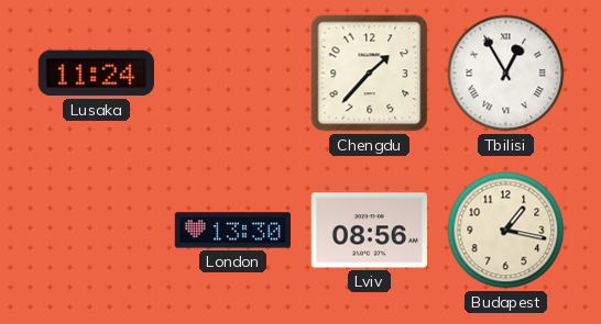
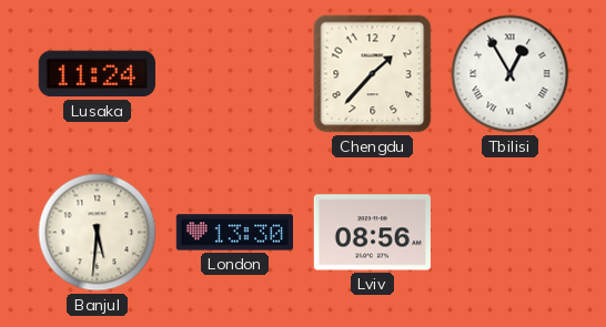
Banjul: none -> 5:31 (98, 233)
Budapest: 1:17 -> none (506, 231)
